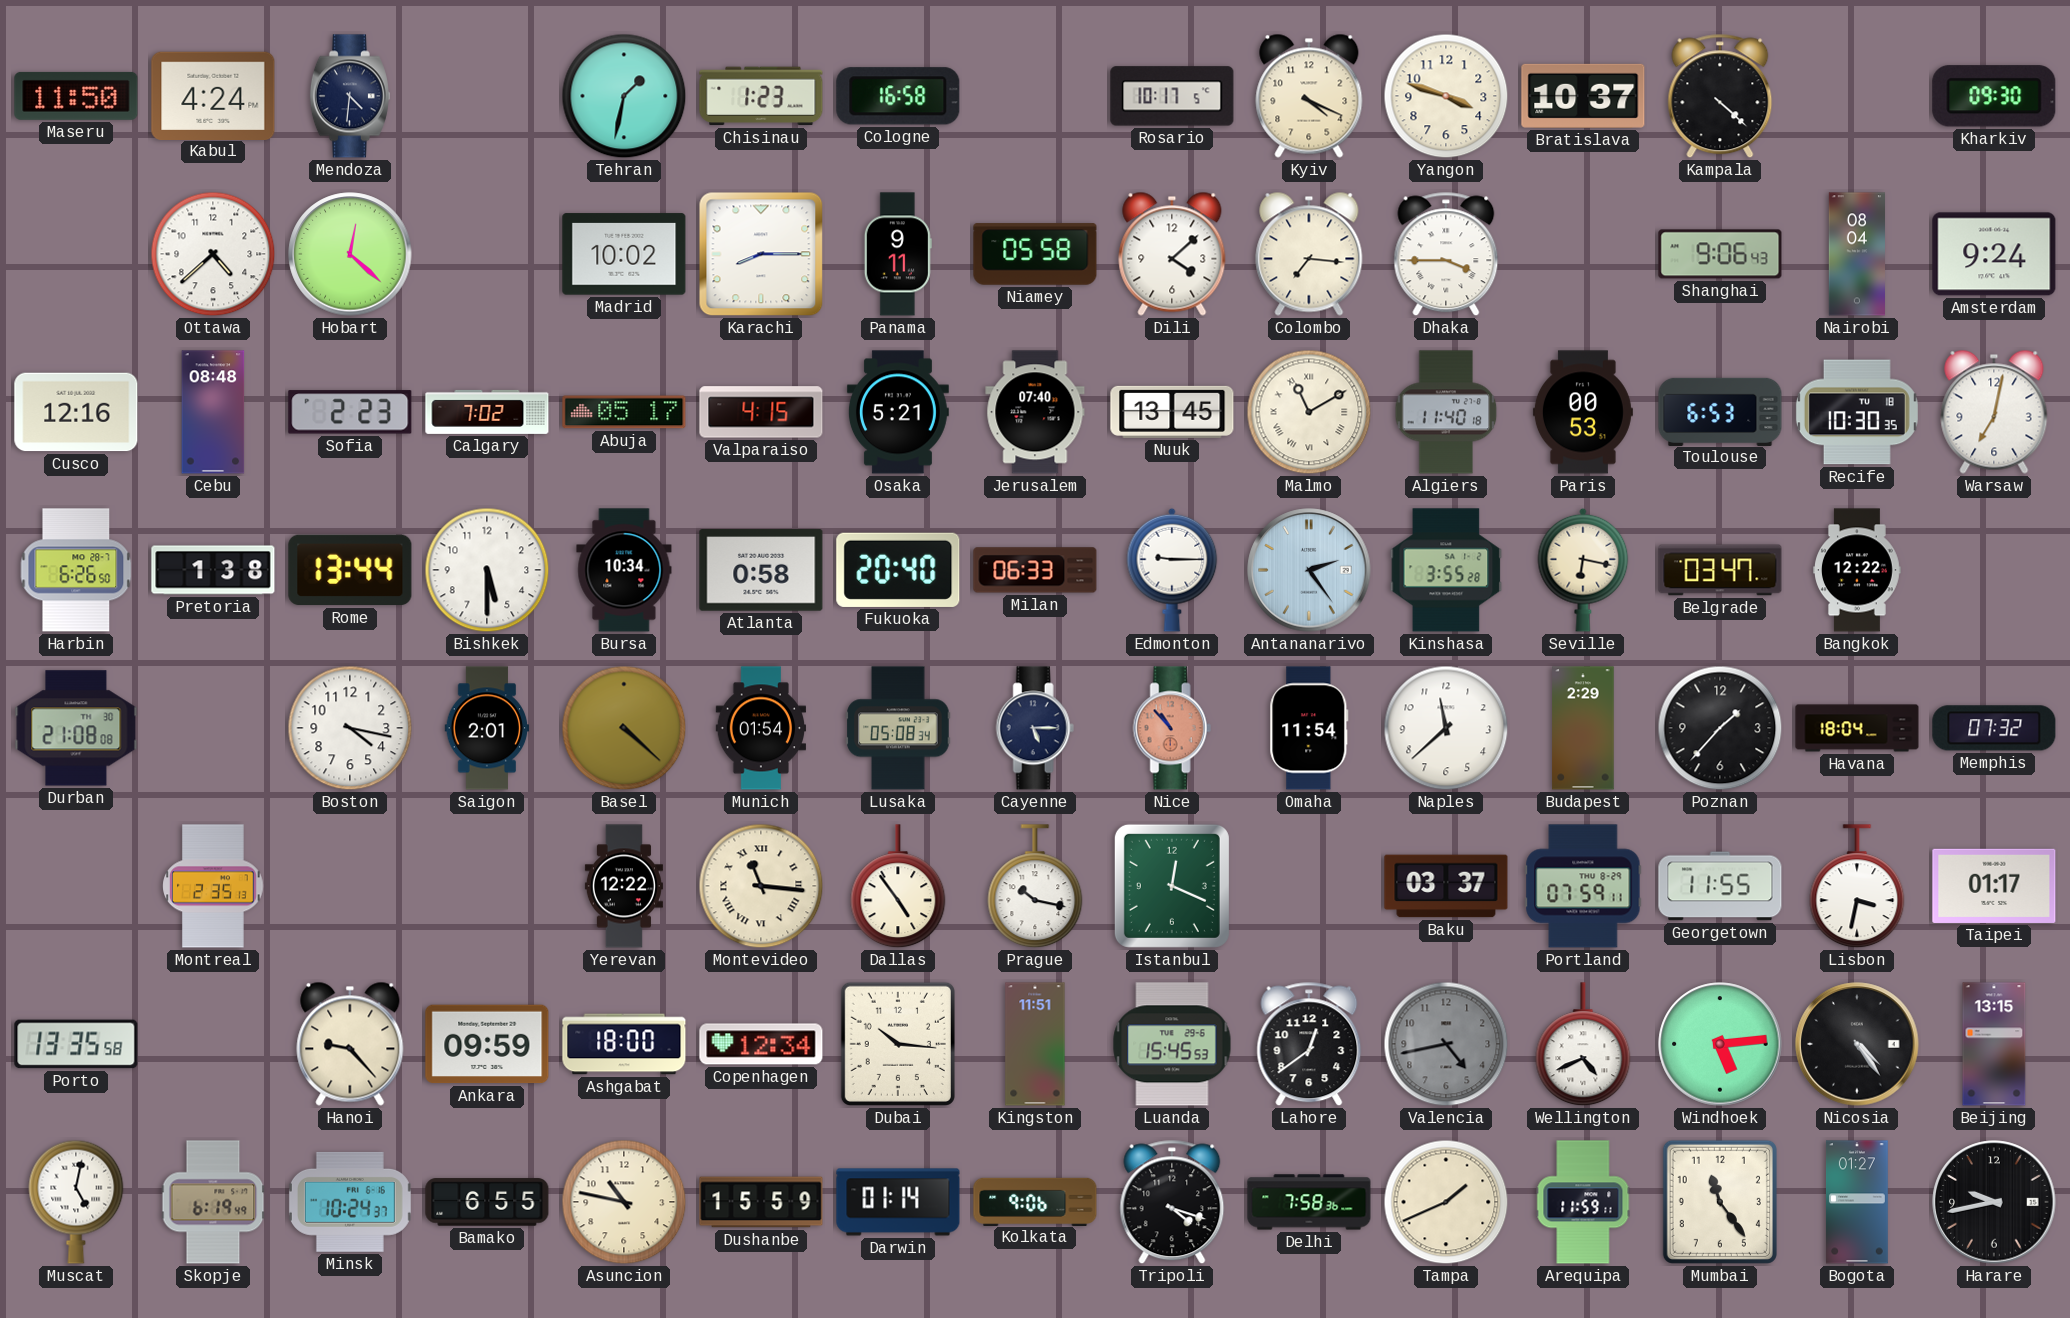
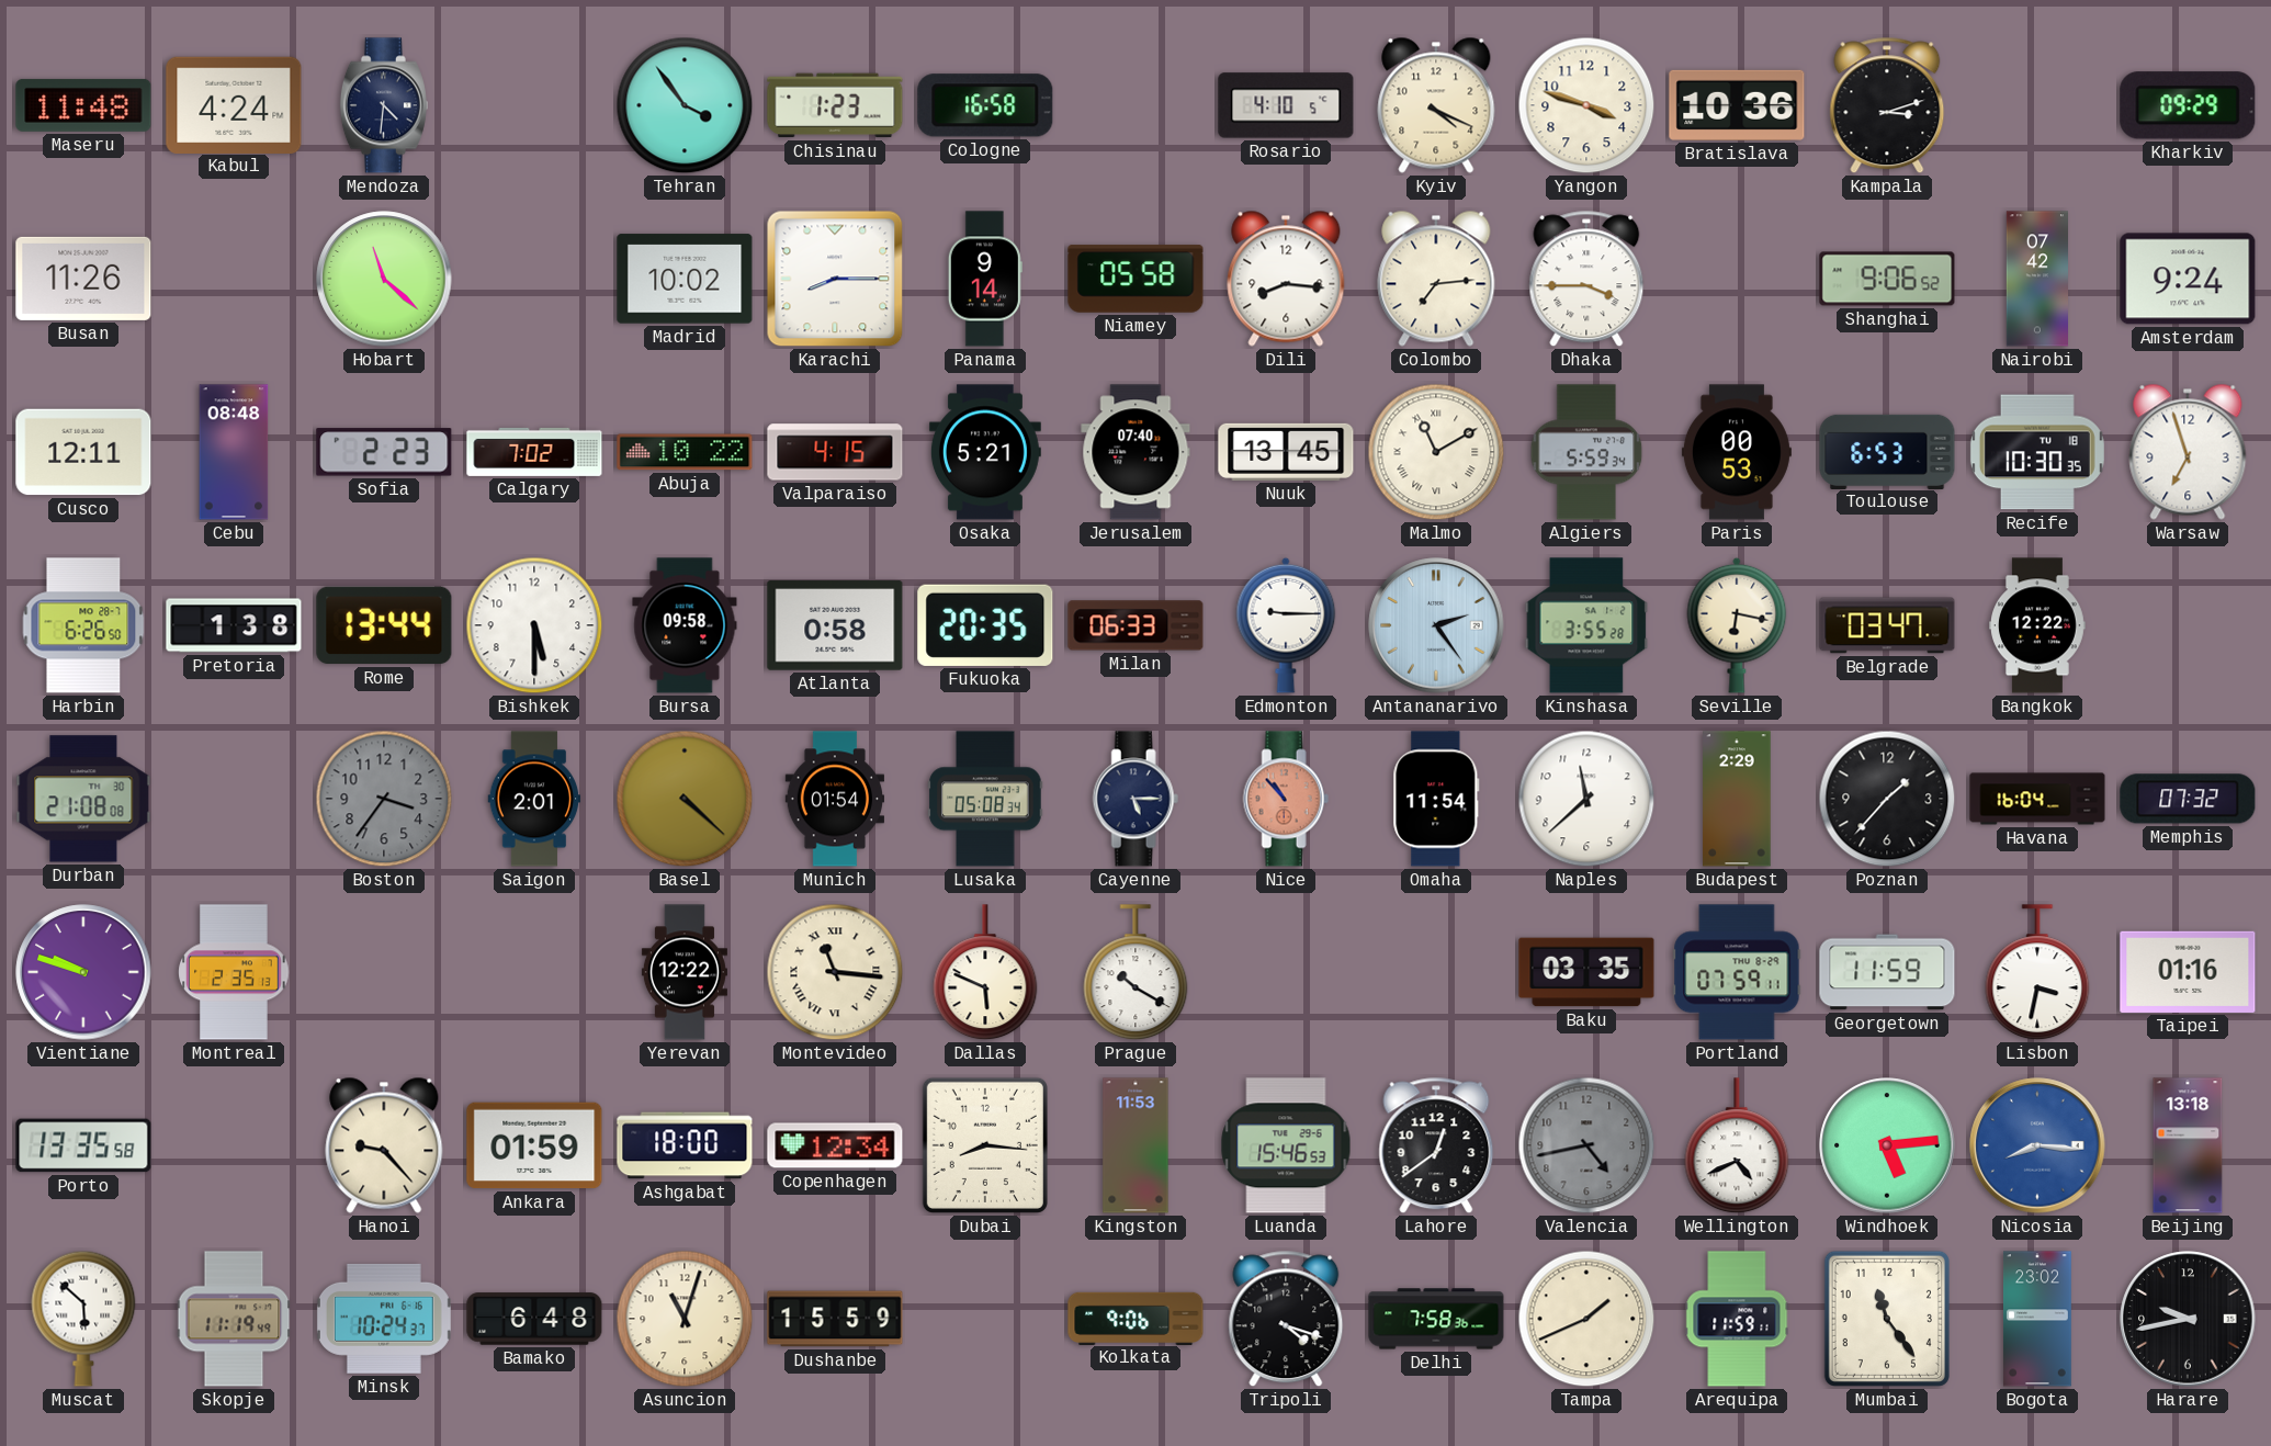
Maseru: 11:50 -> 11:48 (83, 105)
Tehran: 1:32 -> 3:54 (685, 105)
Rosario: 10:17 -> 4:10 (1286, 105)
Bratislava: 10:37 -> 10:36 (1737, 105)
Kampala: 4:22 -> 3:12 (1887, 105)
Kharkiv: 09:30 -> 09:29 (2188, 105)
Busan: none -> 11:26 (83, 279)
Ottawa: 4:38 -> none (213, 254)
Hobart: 12:22 -> 11:22 (384, 279)
Panama: 9:11 -> 9:14 (985, 279)
Dili: 4:08 -> 8:16 (1286, 279)
Colombo: 7:16 -> 7:14 (1436, 279)
Shanghai: 9:06:43 -> 9:06:52 (1887, 279)
Nairobi: 08:04 -> 07:42 (2036, 279)
Cusco: 12:16 -> 12:11 (83, 452)
Abuja: 05:17 -> 10:22 (685, 452)
Algiers: 11:40 -> 5:59 (1586, 452)
Warsaw: 7:02 -> 6:57 (2188, 452)
Bursa: 10:34 -> 09:58 (685, 625)
Fukuoka: 20:40 -> 20:35 (985, 625)
Boston: 4:17 -> 3:36 (384, 799)
Boston dial: white -> grey (384, 799)
Havana: 18:04 -> 16:04 (2037, 799)
Vientiane: none -> 9:48 (83, 972)
Dallas: 4:54 -> 5:49 (985, 973)
Prague: 10:17 -> 10:20 (1135, 973)
Istanbul: 12:19 -> none (1172, 886)
Baku: 03:37 -> 03:35 (1586, 972)
Georgetown: 11:55 -> 11:59 (1887, 972)
Taipei: 01:17 -> 01:16 (2188, 972)
Ankara: 09:59 -> 01:59 (534, 1145)
Dubai: 10:16 -> 8:16 (985, 1145)
Kingston: 11:51 -> 11:53 (1135, 1145)
Luanda: 15:45 -> 15:46 (1286, 1145)
Nicosia: 4:24 -> 8:16 (2037, 1145)
Nicosia dial: black -> blue (2037, 1145)
Beijing: 13:15 -> 13:18 (2188, 1145)
Muscat: 5:02 -> 5:52 (83, 1319)
Skopje: 6:19 -> 11:19 (234, 1319)
Bamako: 6:55 -> 6:48 (534, 1319)
Asuncion: 10:47 -> 11:03 (685, 1319)
Darwin: 01:14 -> none (898, 1202)
Bogota: 01:27 -> 23:02 (2037, 1319)
